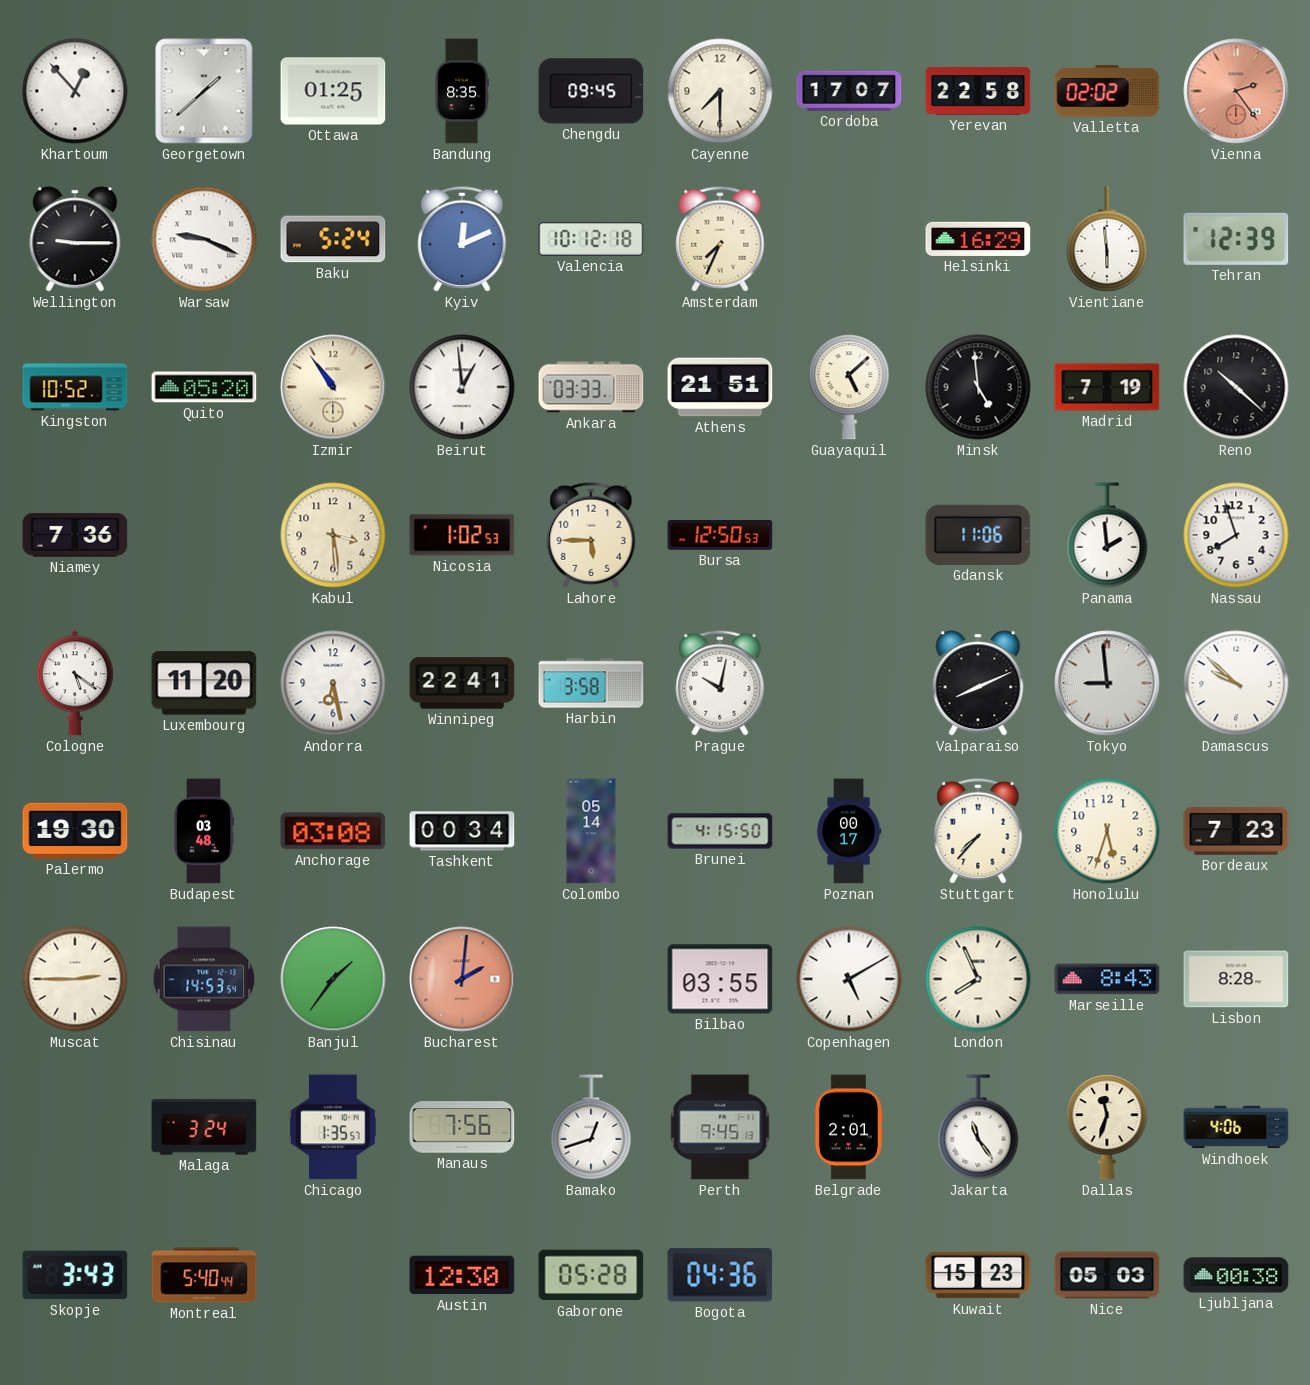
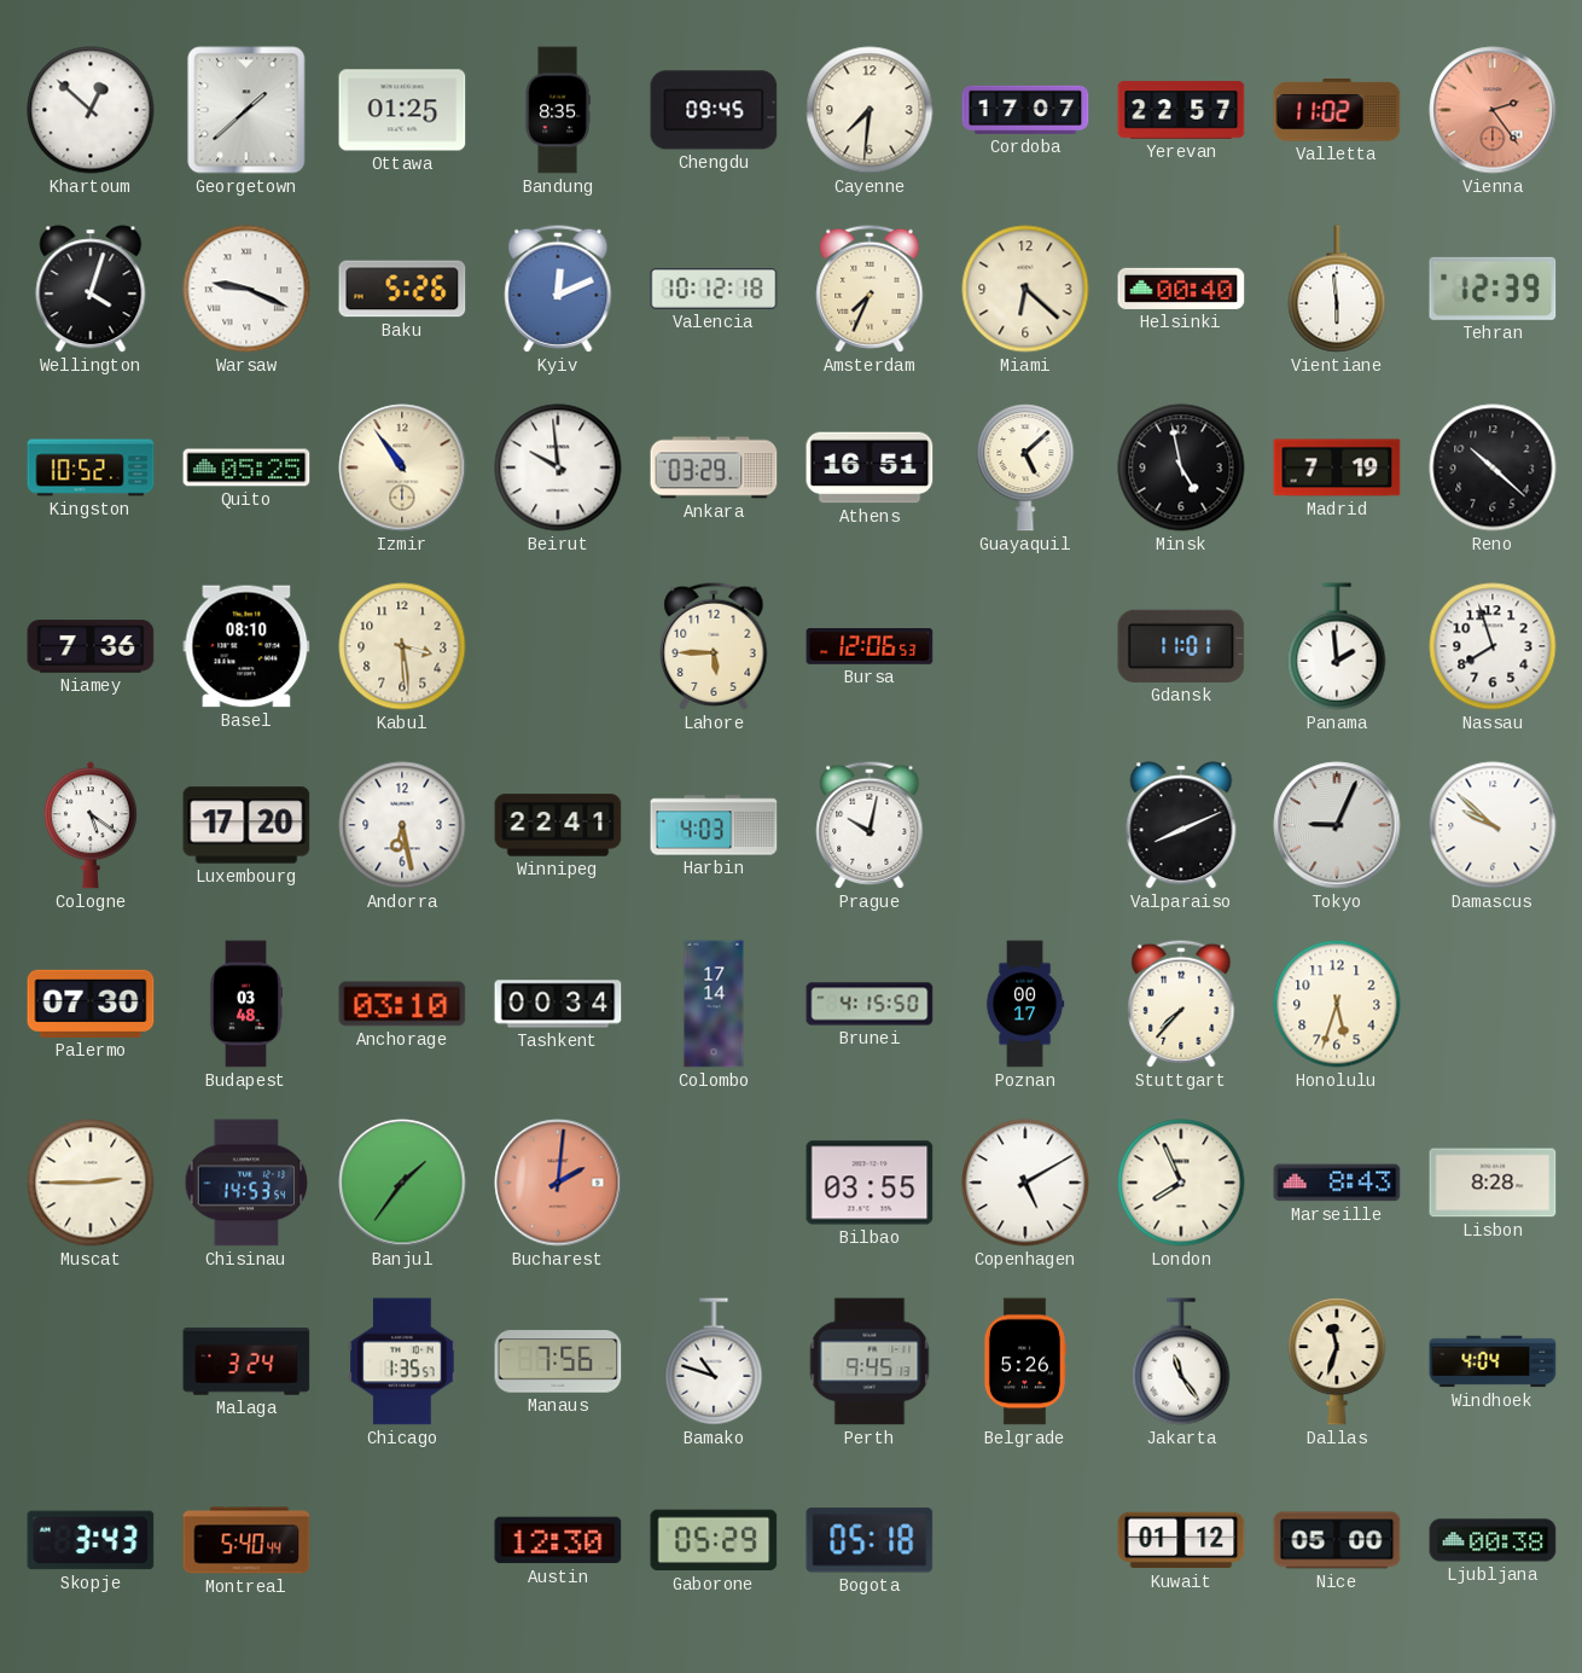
Khartoum: 12:53 -> 12:52 (91, 110)
Cayenne: 7:30 -> 7:31 (869, 110)
Yerevan: 22:58 -> 22:57 (1181, 110)
Valletta: 02:02 -> 11:02 (1337, 110)
Wellington: 9:15 -> 4:03 (91, 289)
Baku: 5:24 -> 5:26 (402, 289)
Miami: none -> 6:22 (1025, 289)
Helsinki: 16:29 -> 00:40 (1181, 289)
Quito: 05:20 -> 05:25 (246, 467)
Beirut: 12:59 -> 9:59 (558, 467)
Ankara: 03:33 -> 03:29 (714, 467)
Athens: 21:51 -> 16:51 (869, 467)
Minsk: 4:59 -> 4:58 (1181, 467)
Basel: none -> 08:10 (246, 646)
Nicosia: 1:02 -> none (462, 535)
Bursa: 12:50 -> 12:06 (869, 647)
Gdansk: 11:06 -> 11:01 (1181, 646)
Luxembourg: 11:20 -> 17:20 (246, 825)
Harbin: 3:58 -> 4:03 (714, 825)
Tokyo: 8:59 -> 9:04 (1337, 825)
Palermo: 19:30 -> 07:30 (91, 1004)
Anchorage: 03:08 -> 03:10 (402, 1004)
Colombo: 05:14 -> 17:14 (714, 1004)
Bordeaux: 7:23 -> none (1236, 831)
Bamako: 12:42 -> 10:48 (714, 1361)
Belgrade: 2:01 -> 5:26 (1024, 1361)
Windhoek: 4:06 -> 4:04 (1493, 1361)
Gaborone: 05:28 -> 05:29 (714, 1540)
Bogota: 04:36 -> 05:18 (869, 1540)
Kuwait: 15:23 -> 01:12 (1181, 1540)
Nice: 05:03 -> 05:00 (1337, 1540)
